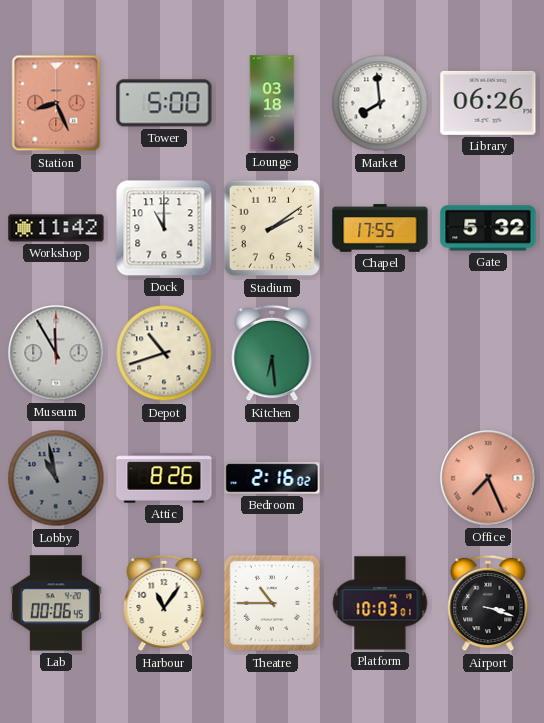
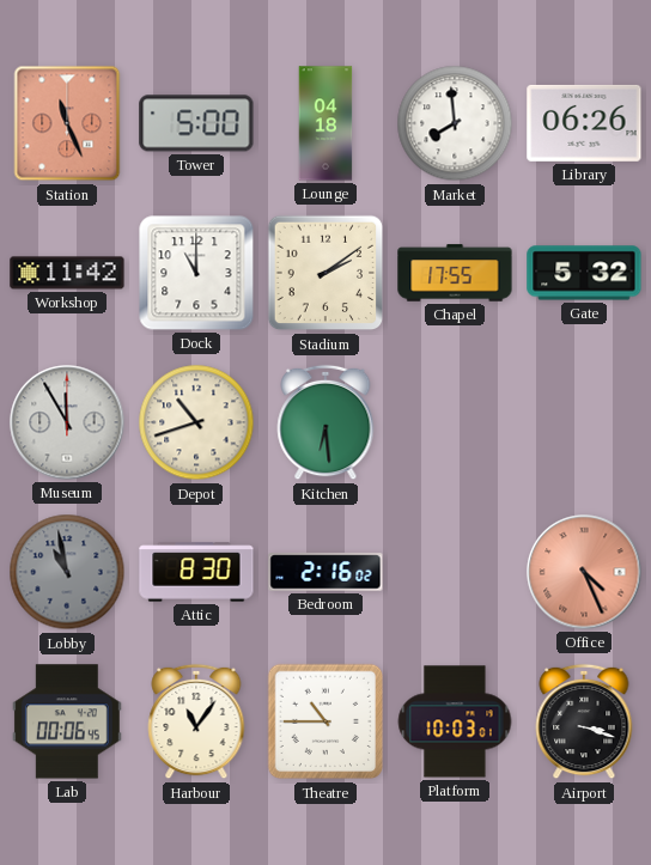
Station: 8:26 -> 11:26 (67, 123)
Lounge: 03:18 -> 04:18 (325, 123)
Attic: 8:26 -> 8:30 (196, 572)
Office: 7:26 -> 4:26 (584, 572)
